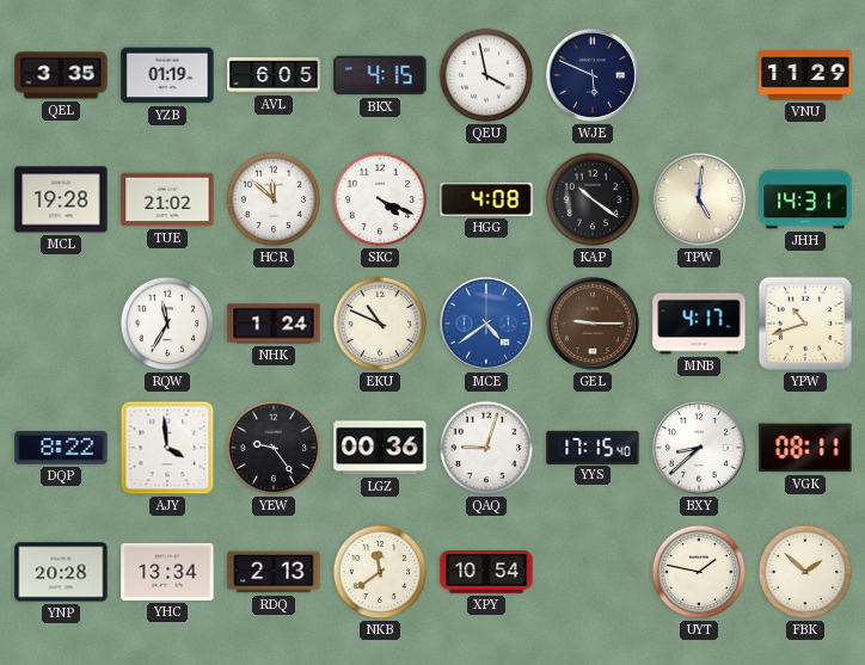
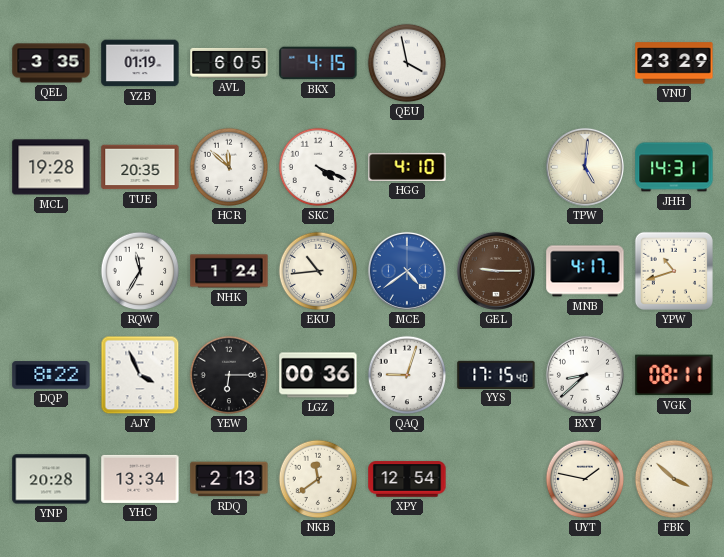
WJE: 5:49 -> none (593, 75)
VNU: 11:29 -> 23:29 (674, 63)
TUE: 21:02 -> 20:35 (140, 167)
HGG: 4:08 -> 4:10 (407, 167)
KAP: 10:21 -> none (593, 199)
EKU: 10:49 -> 10:44 (318, 271)
AJY: 3:59 -> 3:56 (140, 375)
YEW: 9:24 -> 6:15 (229, 375)
XPY: 10:54 -> 12:54 (407, 479)
FBK: 1:52 -> 3:52 (674, 479)
